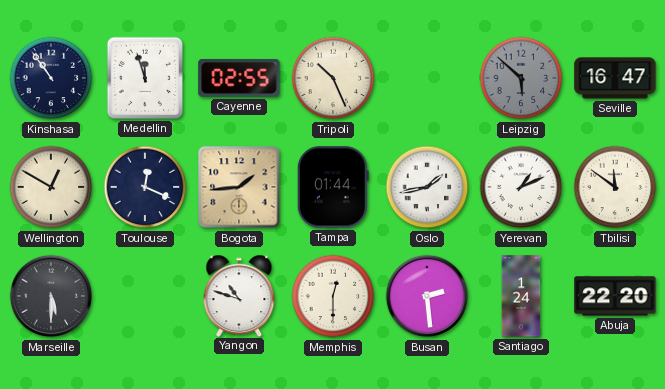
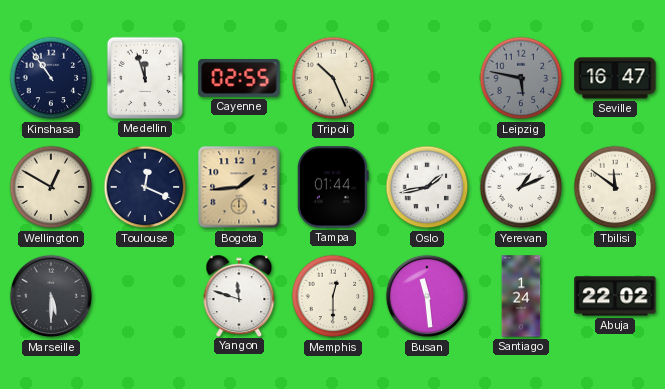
Leipzig: 5:52 -> 5:47 (521, 78)
Yangon: 10:48 -> 11:48 (239, 295)
Busan: 2:29 -> 11:29 (427, 296)
Abuja: 22:20 -> 22:02 (615, 296)
